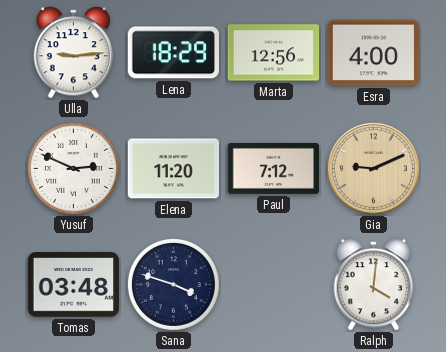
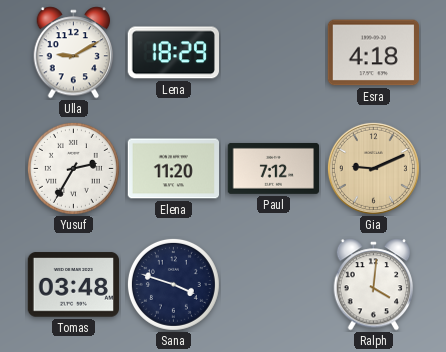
Ulla: 9:14 -> 9:10 (74, 53)
Marta: 12:56 -> none (274, 53)
Esra: 4:00 -> 4:18 (373, 53)
Yusuf: 2:49 -> 2:35 (73, 168)
